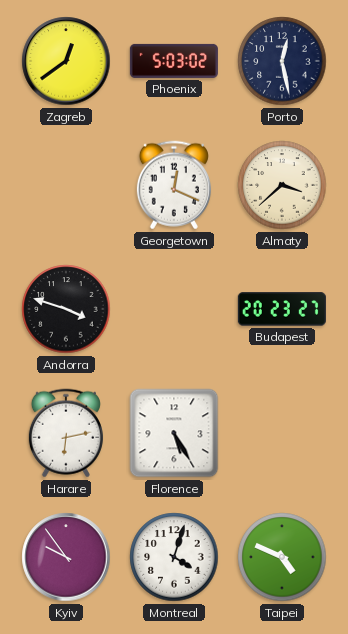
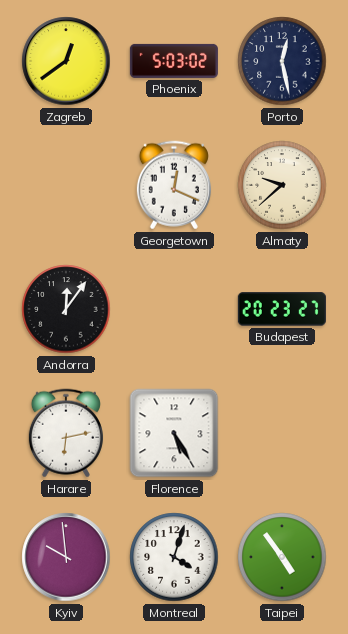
Almaty: 3:38 -> 9:38 (282, 185)
Andorra: 3:48 -> 12:06 (66, 309)
Kyiv: 9:54 -> 9:59 (66, 557)
Taipei: 4:49 -> 4:54 (282, 557)
